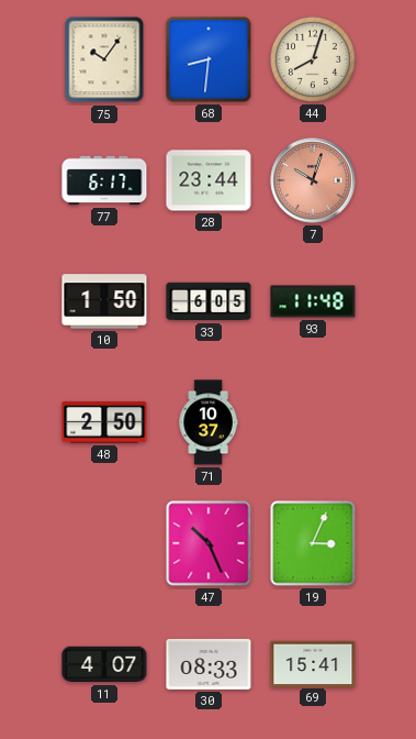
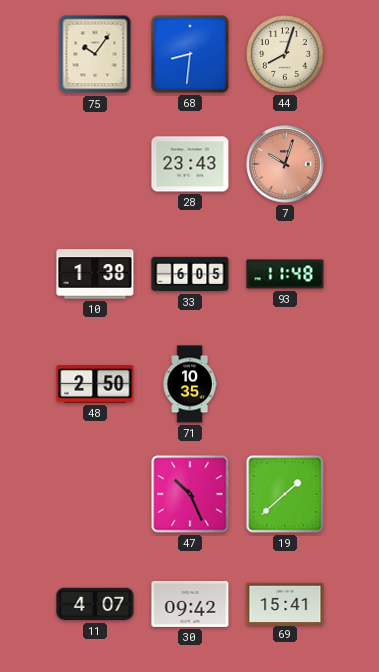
77: 6:17 -> none (104, 180)
28: 23:44 -> 23:43 (190, 164)
10: 1:50 -> 1:38 (95, 274)
71: 10:37 -> 10:35 (190, 384)
19: 3:04 -> 1:38 (285, 494)
30: 08:33 -> 09:42 (190, 604)
